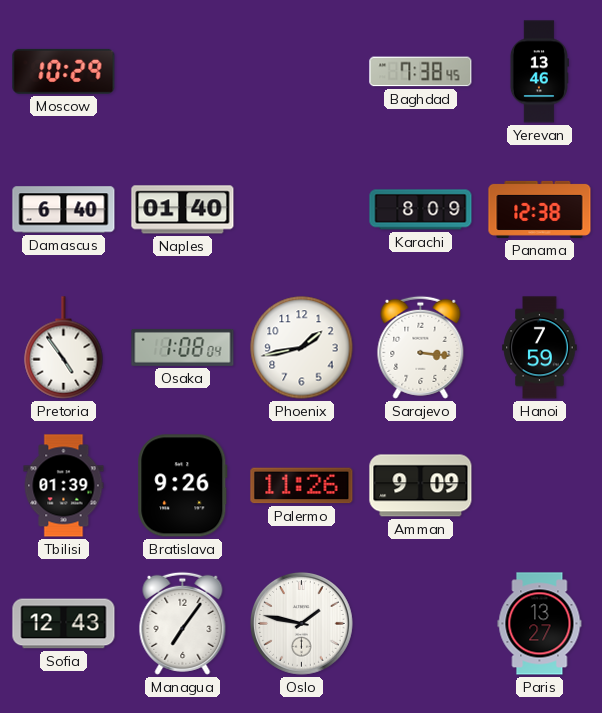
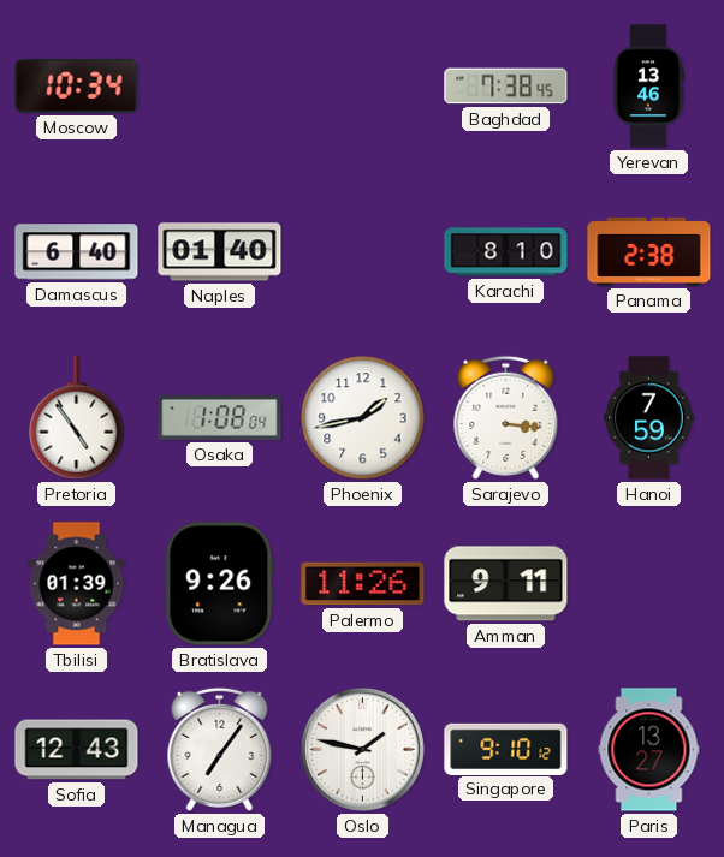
Moscow: 10:29 -> 10:34 (77, 85)
Karachi: 8:09 -> 8:10 (506, 252)
Panama: 12:38 -> 2:38 (649, 251)
Amman: 9:09 -> 9:11 (506, 584)
Singapore: none -> 9:10 (506, 749)
